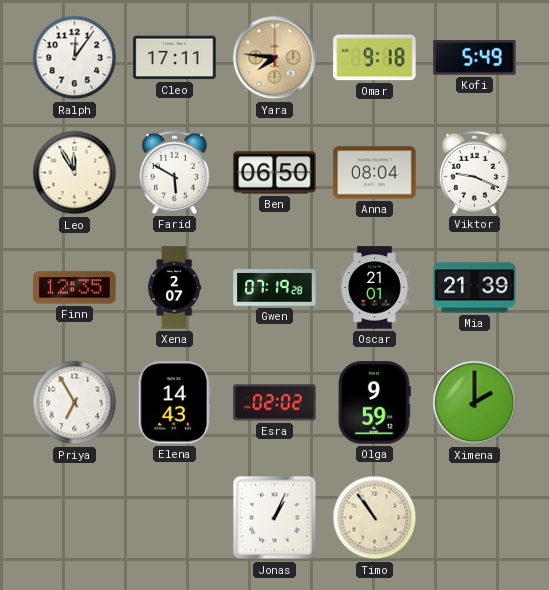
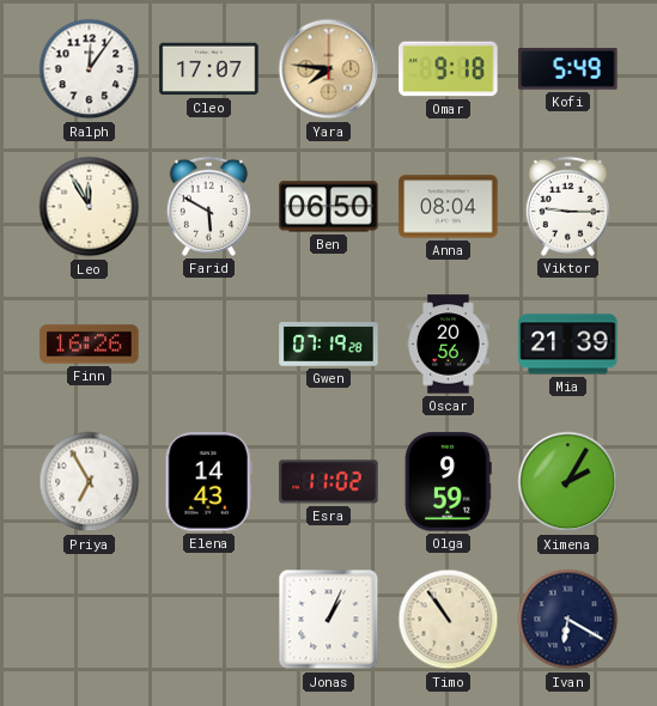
Cleo: 17:11 -> 17:07 (209, 69)
Viktor: 9:19 -> 9:15 (567, 206)
Finn: 12:35 -> 16:26 (90, 345)
Xena: 2:07 -> none (175, 288)
Oscar: 21:01 -> 20:56 (449, 345)
Esra: 02:02 -> 11:02 (329, 482)
Ximena: 2:00 -> 2:05 (568, 482)
Ivan: none -> 6:20 (568, 620)
